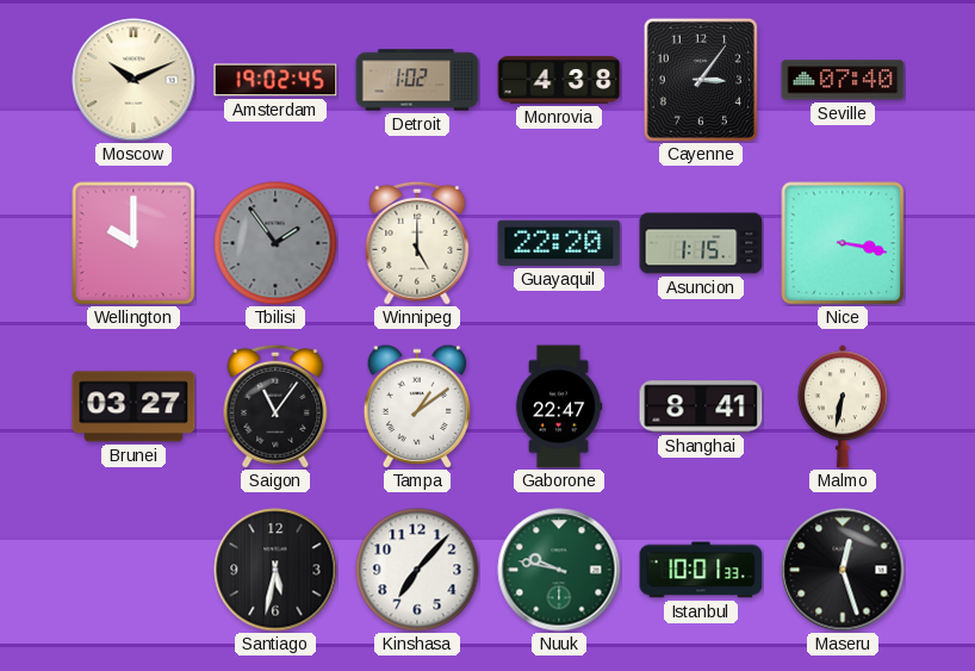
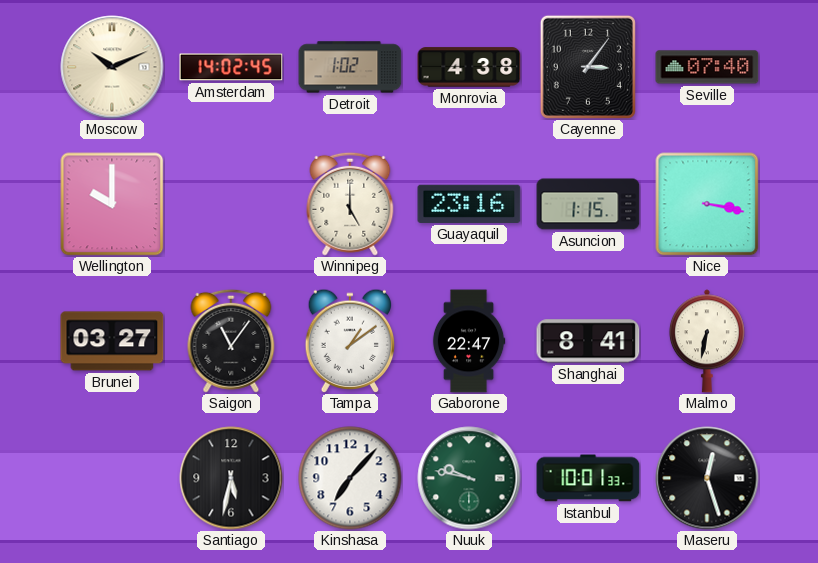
Amsterdam: 19:02 -> 14:02 (231, 67)
Tbilisi: 1:54 -> none (275, 243)
Guayaquil: 22:20 -> 23:16 (469, 204)
